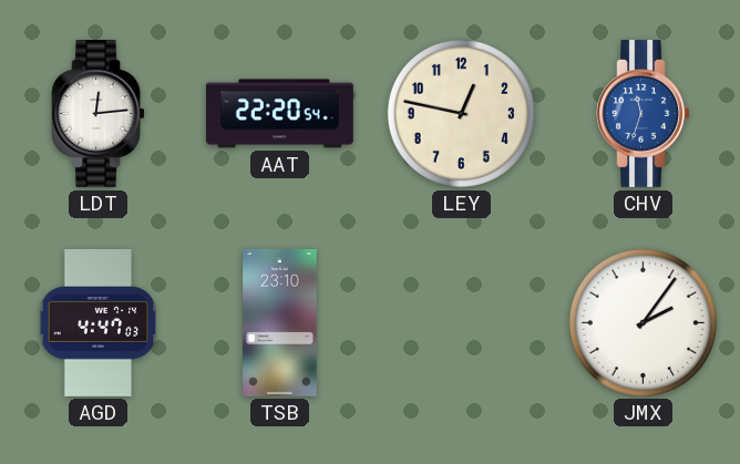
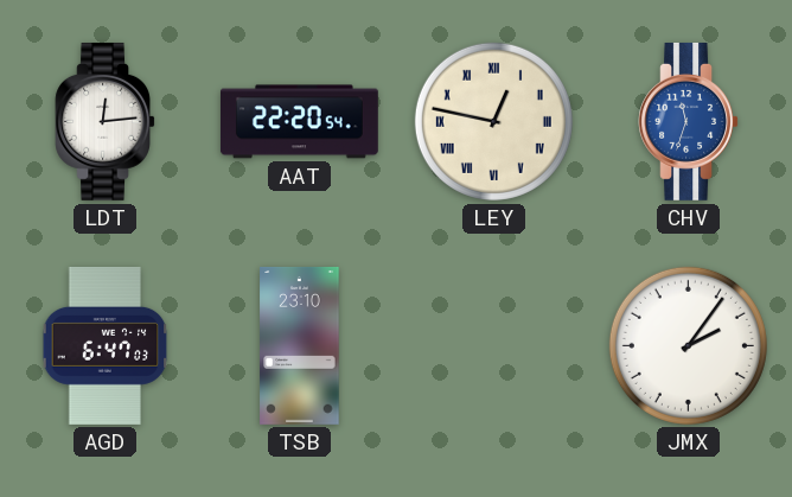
LEY numerals: Arabic -> Roman (493, 121)
AGD: 4:47 -> 6:47 (106, 345)
